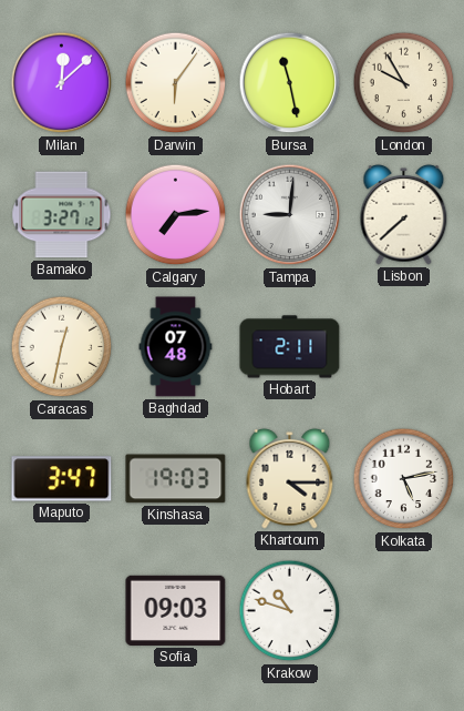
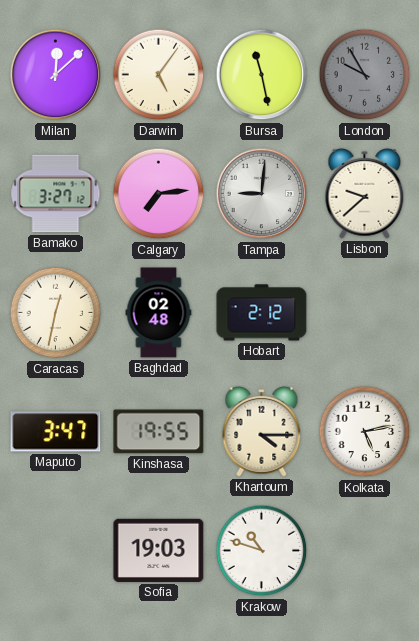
Darwin: 6:06 -> 5:06 (159, 75)
London dial: cream -> grey (365, 75)
Lisbon: 7:38 -> 9:38 (365, 193)
Baghdad: 07:48 -> 02:48 (159, 313)
Hobart: 2:11 -> 2:12 (262, 313)
Kinshasa: 19:03 -> 19:55 (159, 432)
Sofia: 09:03 -> 19:03 (159, 550)
